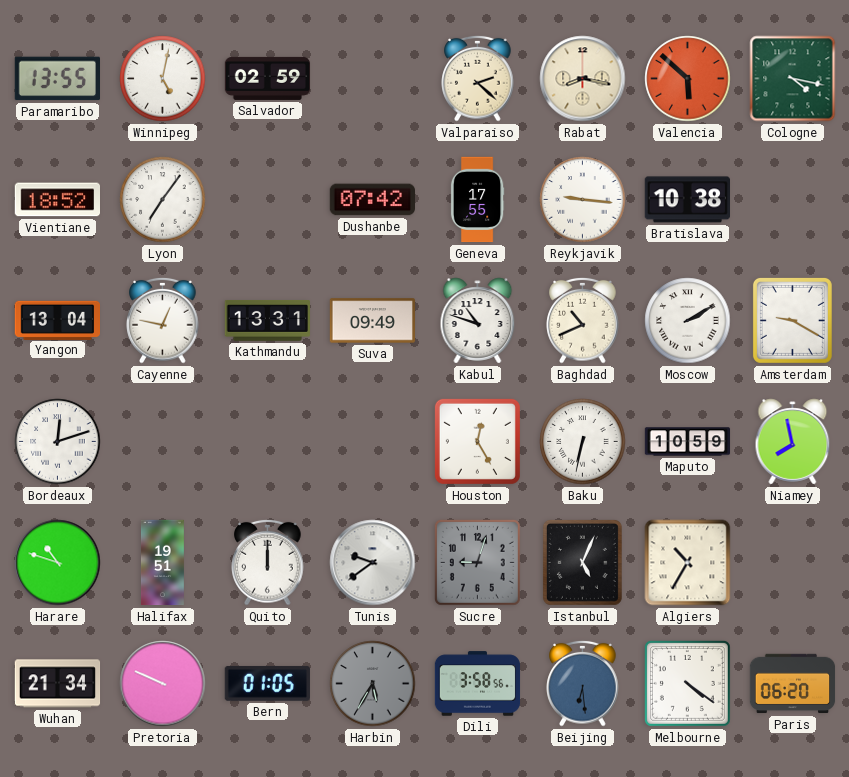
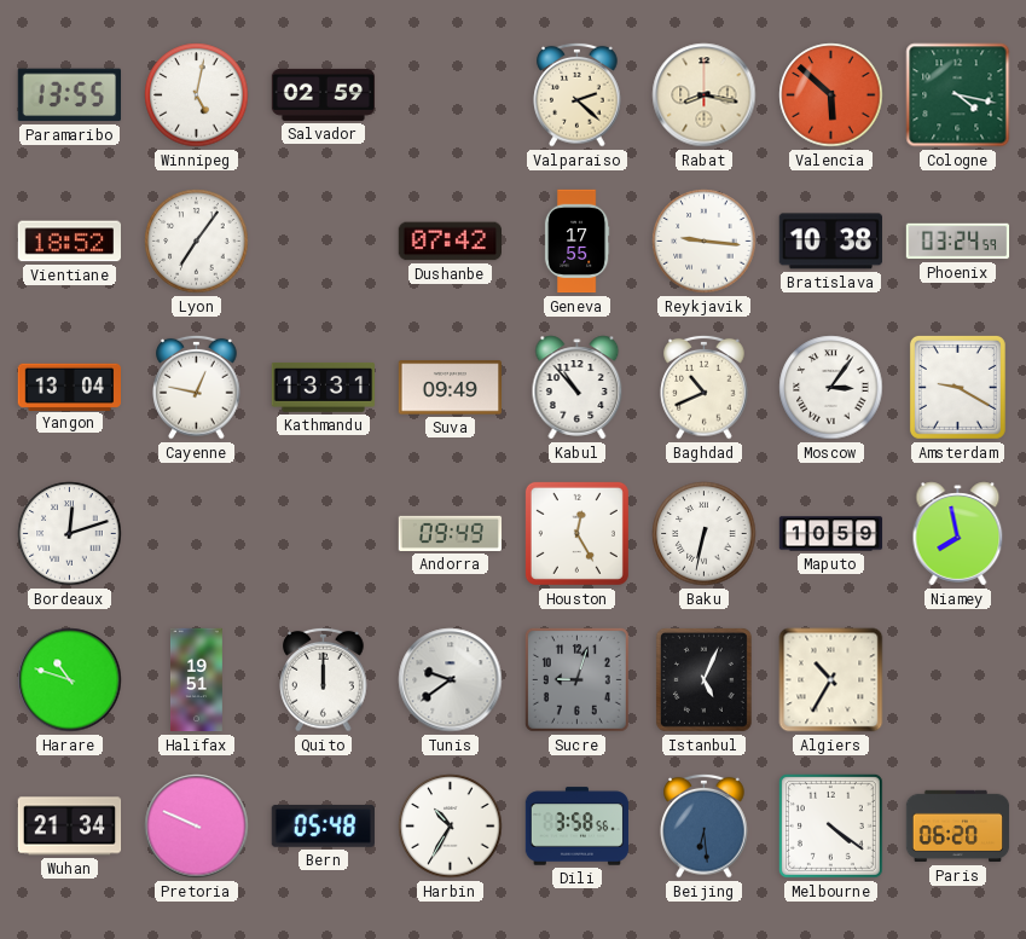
Phoenix: none -> 03:24 (958, 242)
Kabul: 10:48 -> 10:53 (578, 388)
Moscow: 2:10 -> 3:06 (831, 388)
Andorra: none -> 09:49 (451, 533)
Bern: 01:05 -> 05:48 (323, 825)
Harbin: 5:35 -> 10:35 (451, 827)
Harbin dial: grey -> white (451, 827)
